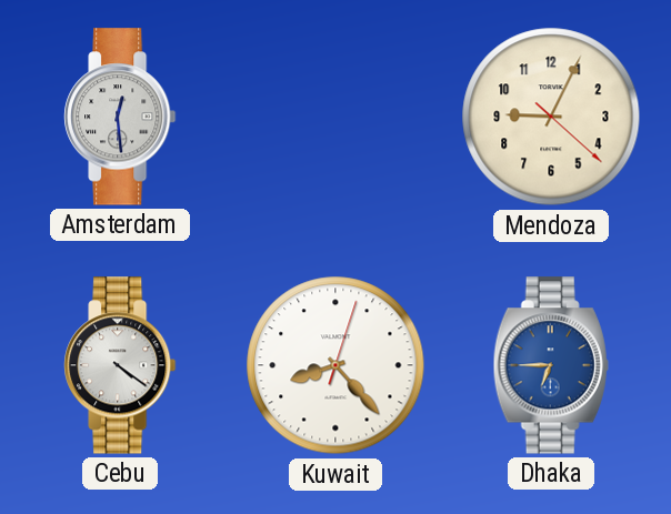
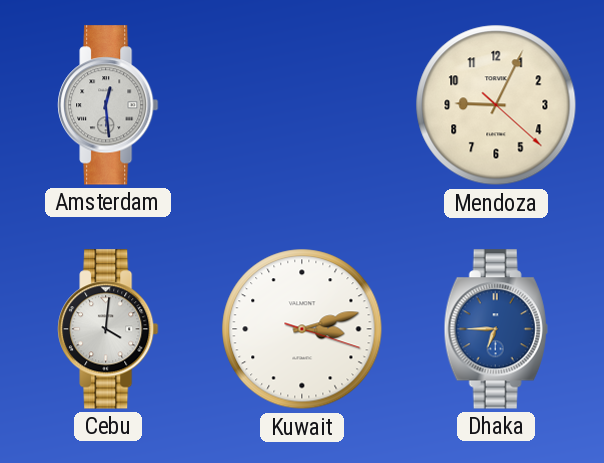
Cebu: 4:21 -> 4:01 (108, 329)
Kuwait: 8:23 -> 3:12 (302, 329)
